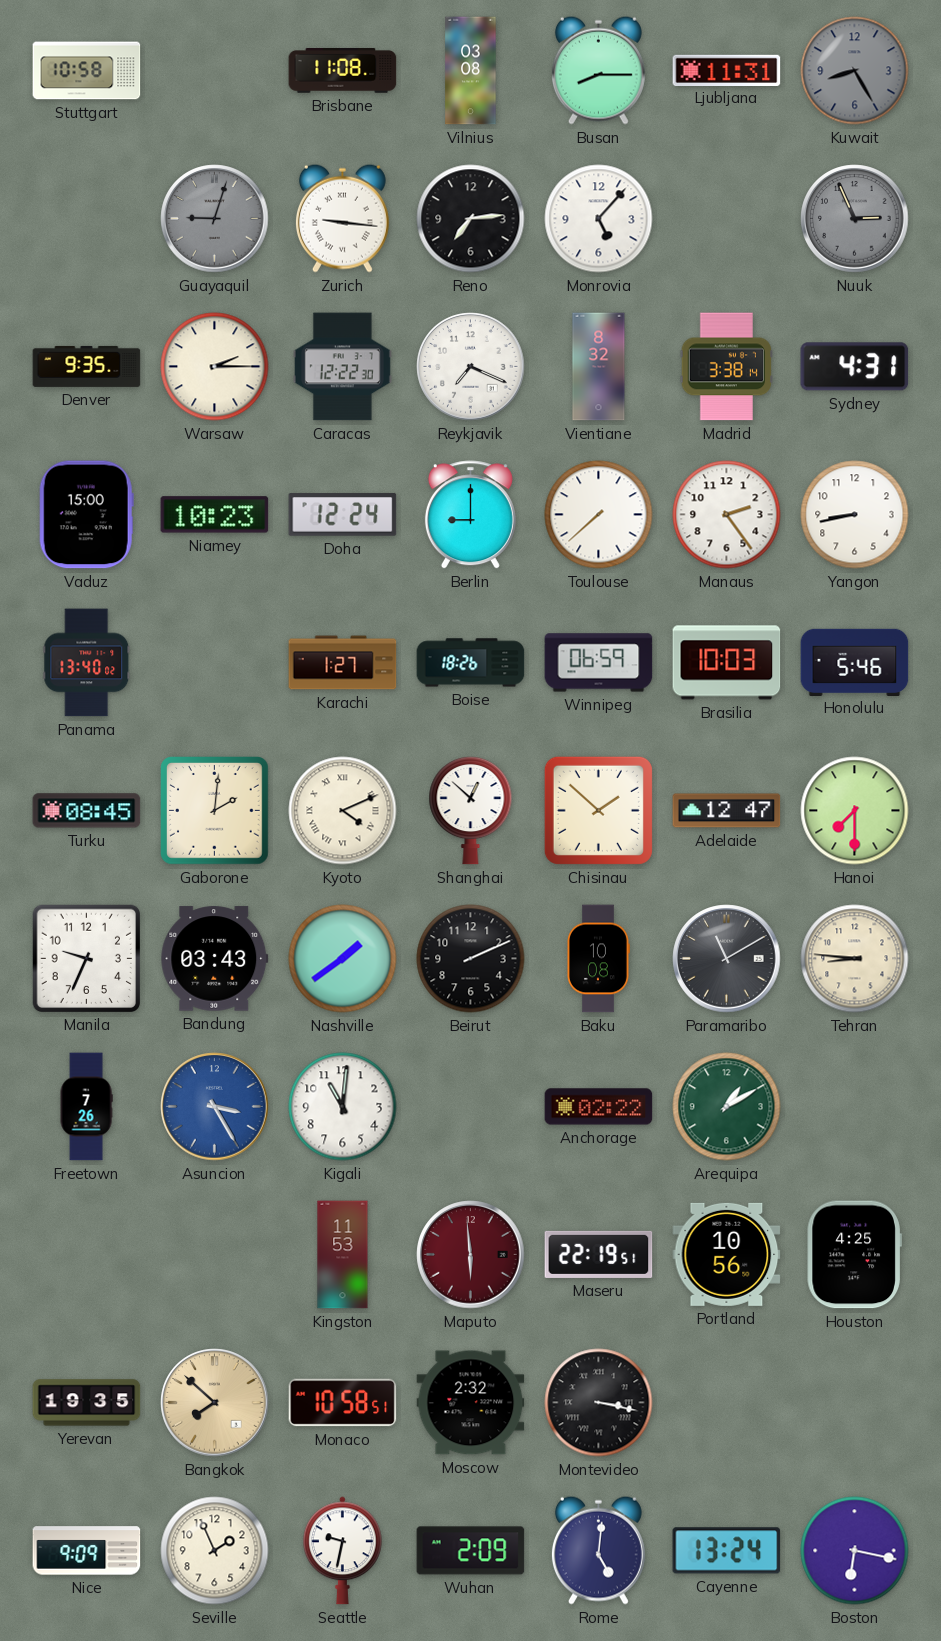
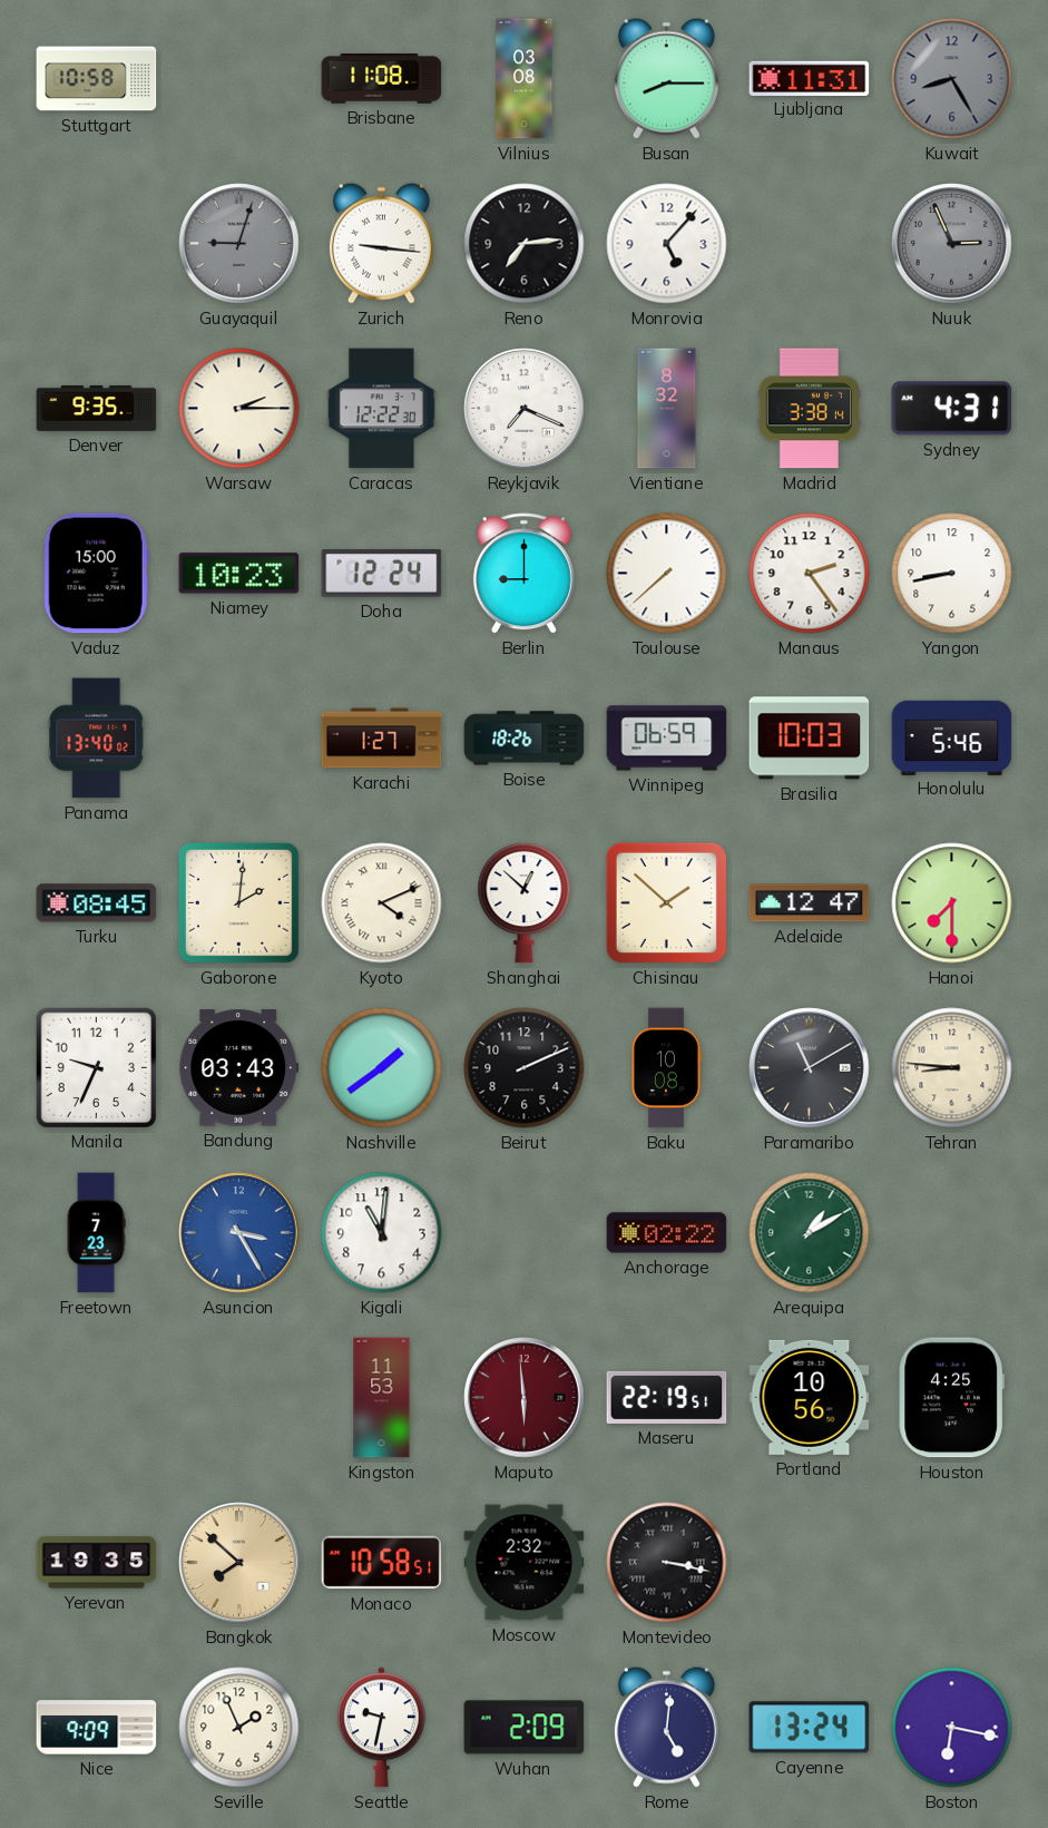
Freetown: 7:26 -> 7:23 (96, 1233)
